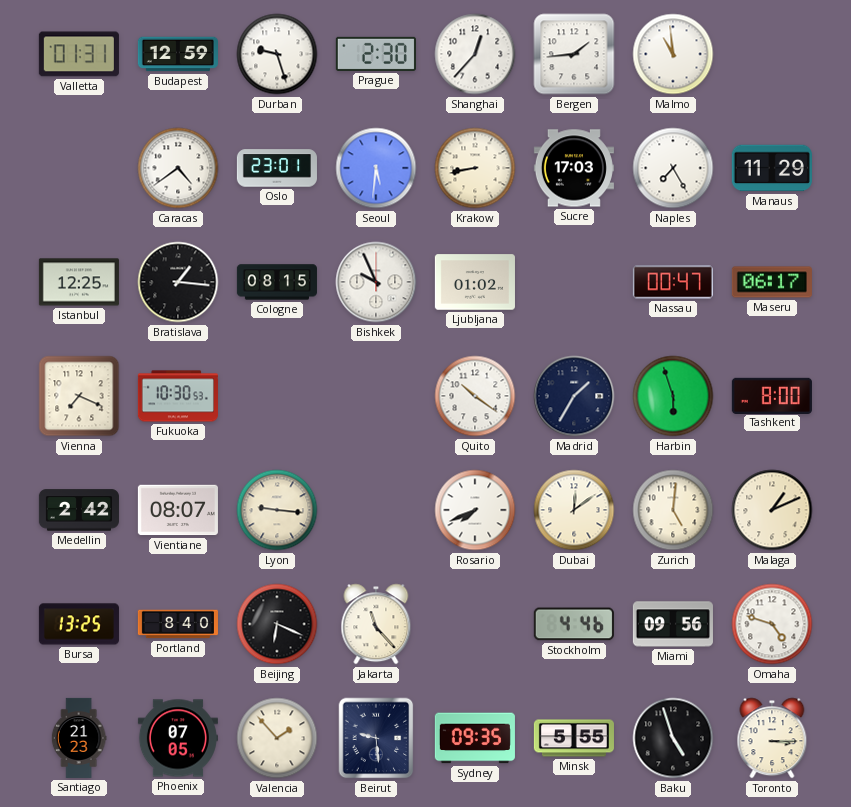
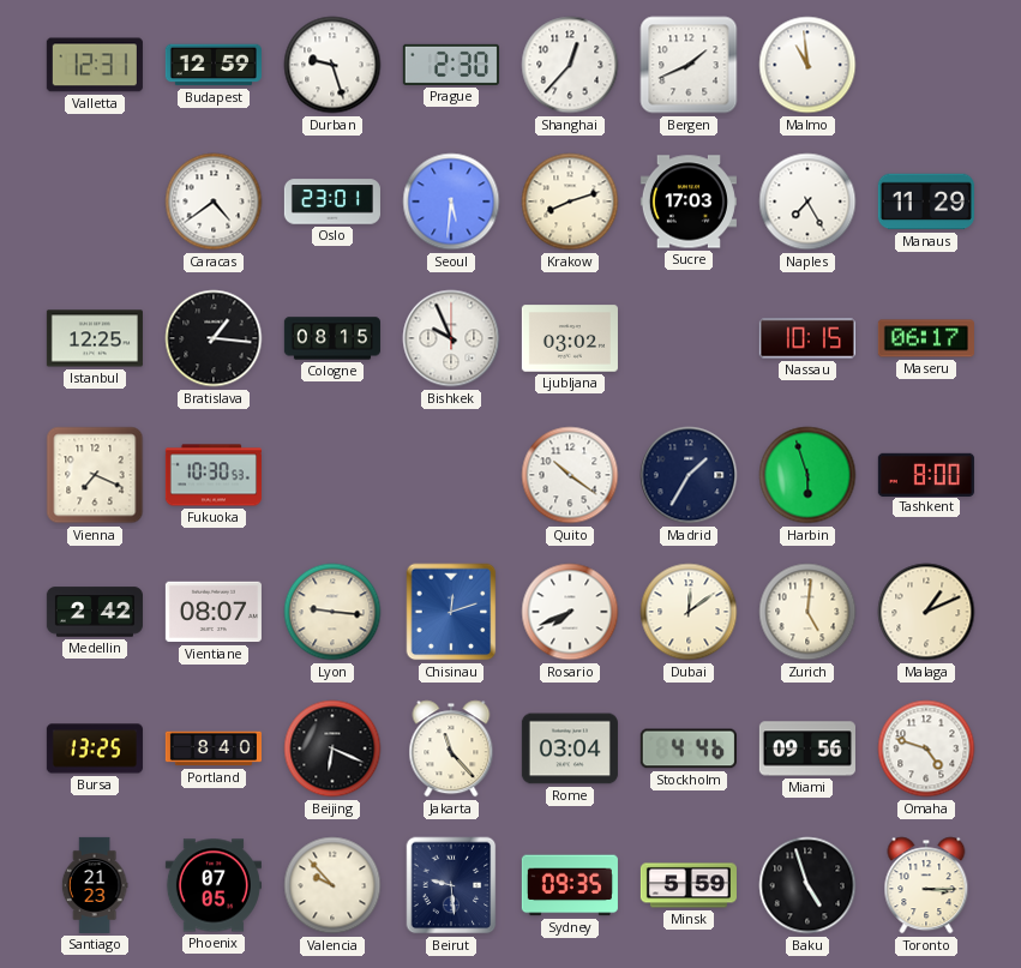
Valletta: 01:31 -> 12:31 (95, 65)
Bergen: 1:44 -> 1:41 (689, 65)
Krakow: 8:43 -> 8:12 (570, 202)
Ljubljana: 01:02 -> 03:02 (570, 338)
Nassau: 00:47 -> 10:15 (807, 338)
Chisinau: none -> 12:12 (451, 612)
Rome: none -> 03:04 (570, 748)
Valencia: 1:53 -> 9:53 (332, 885)
Minsk: 5:55 -> 5:59 (689, 885)
